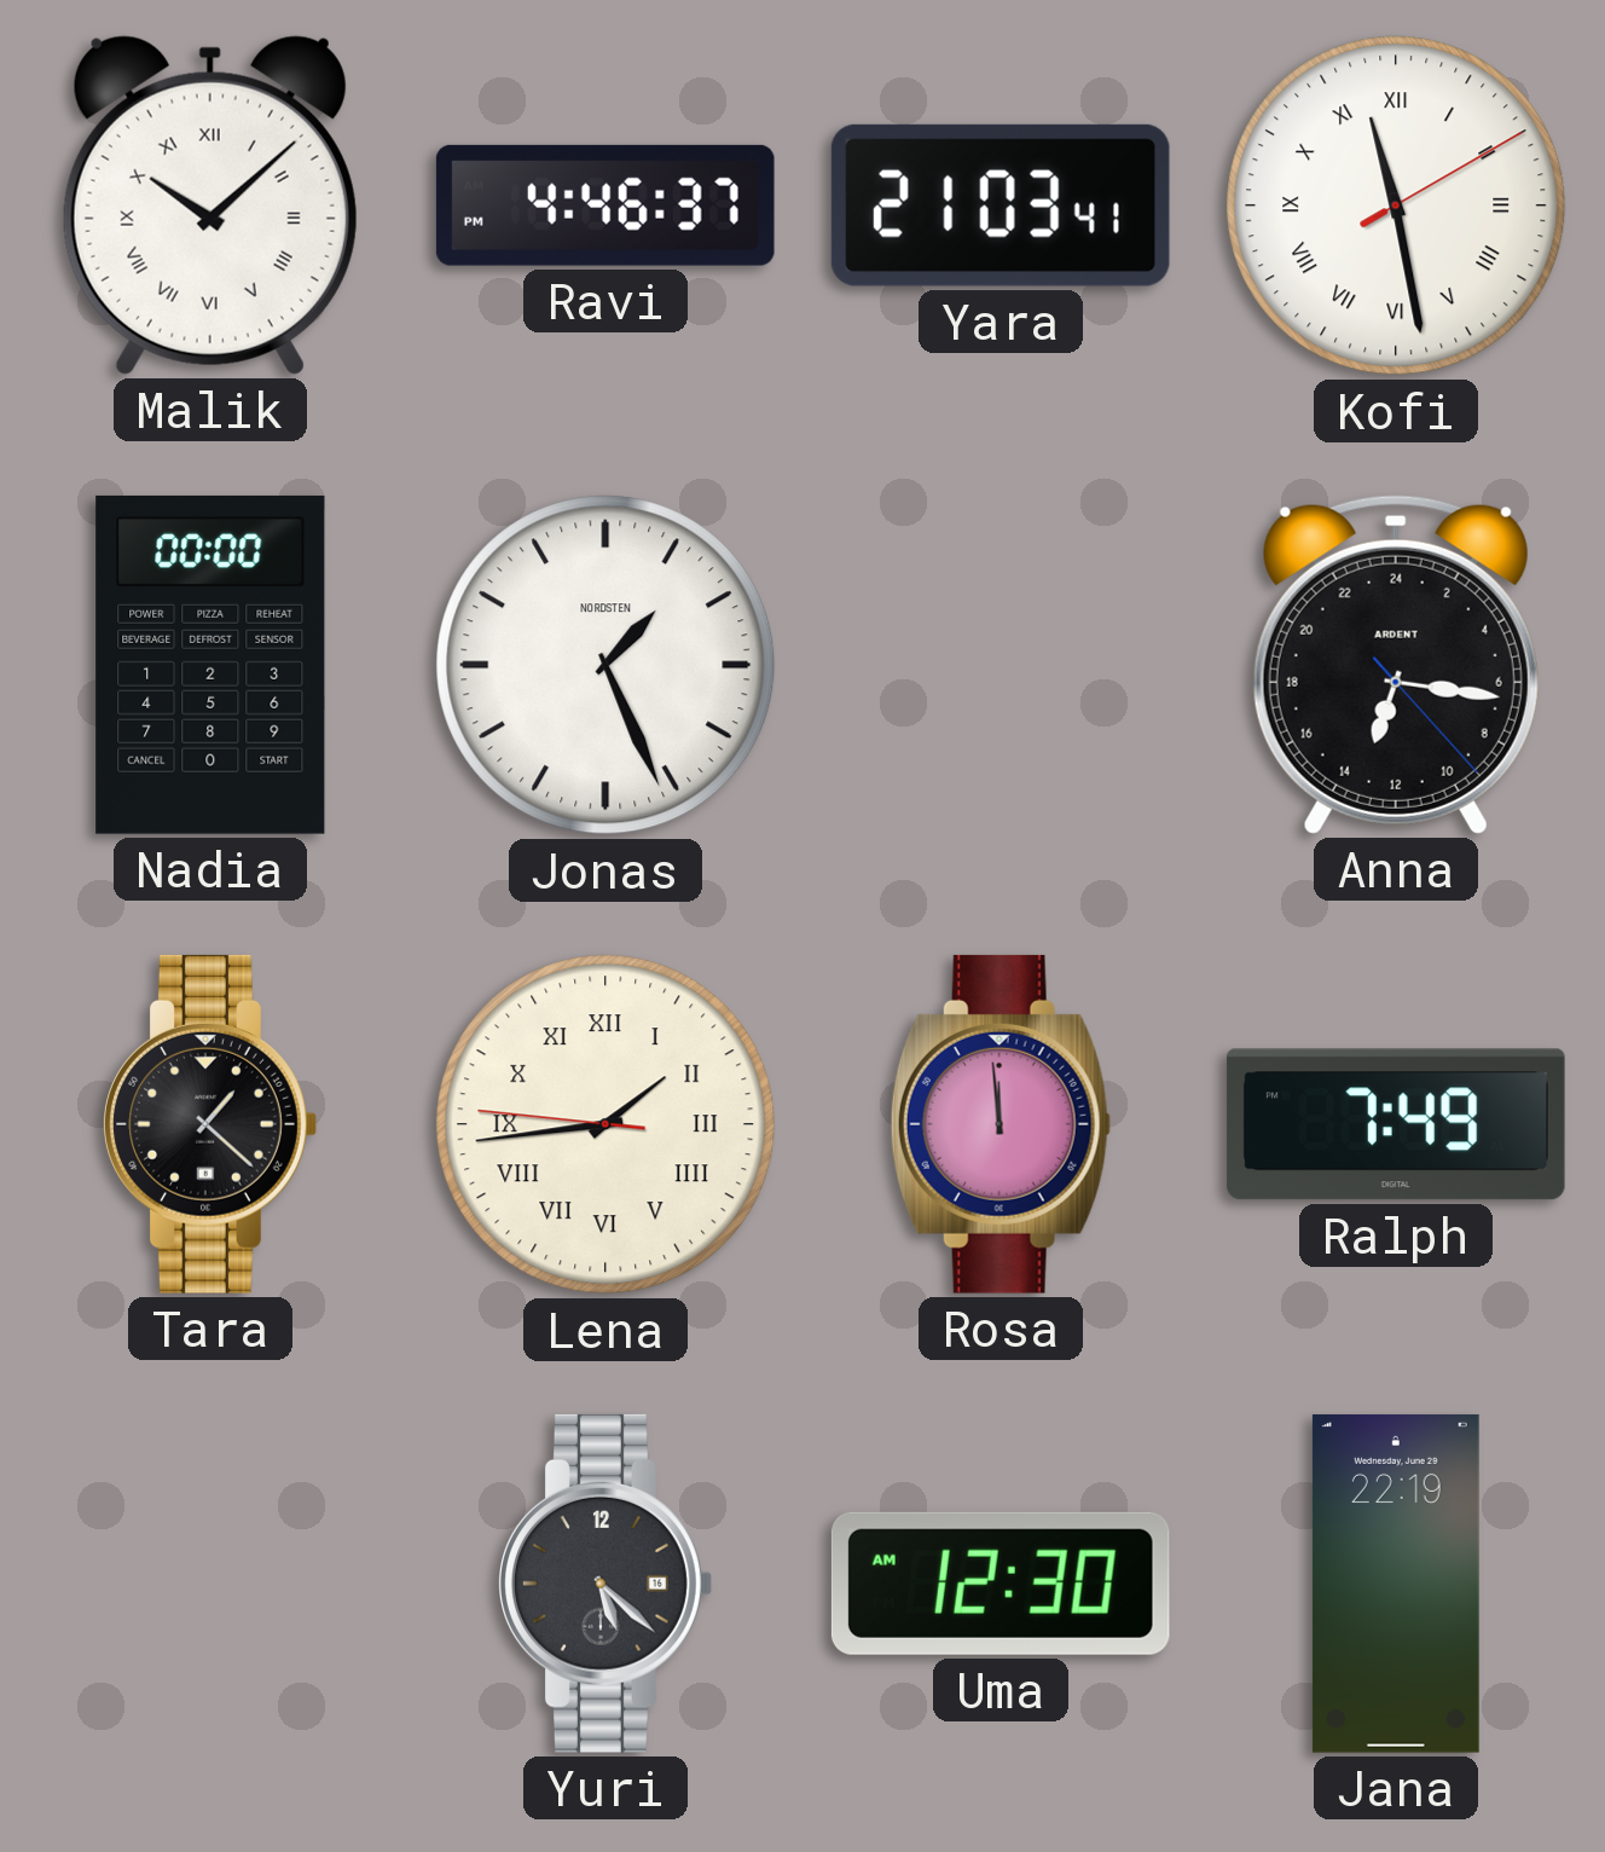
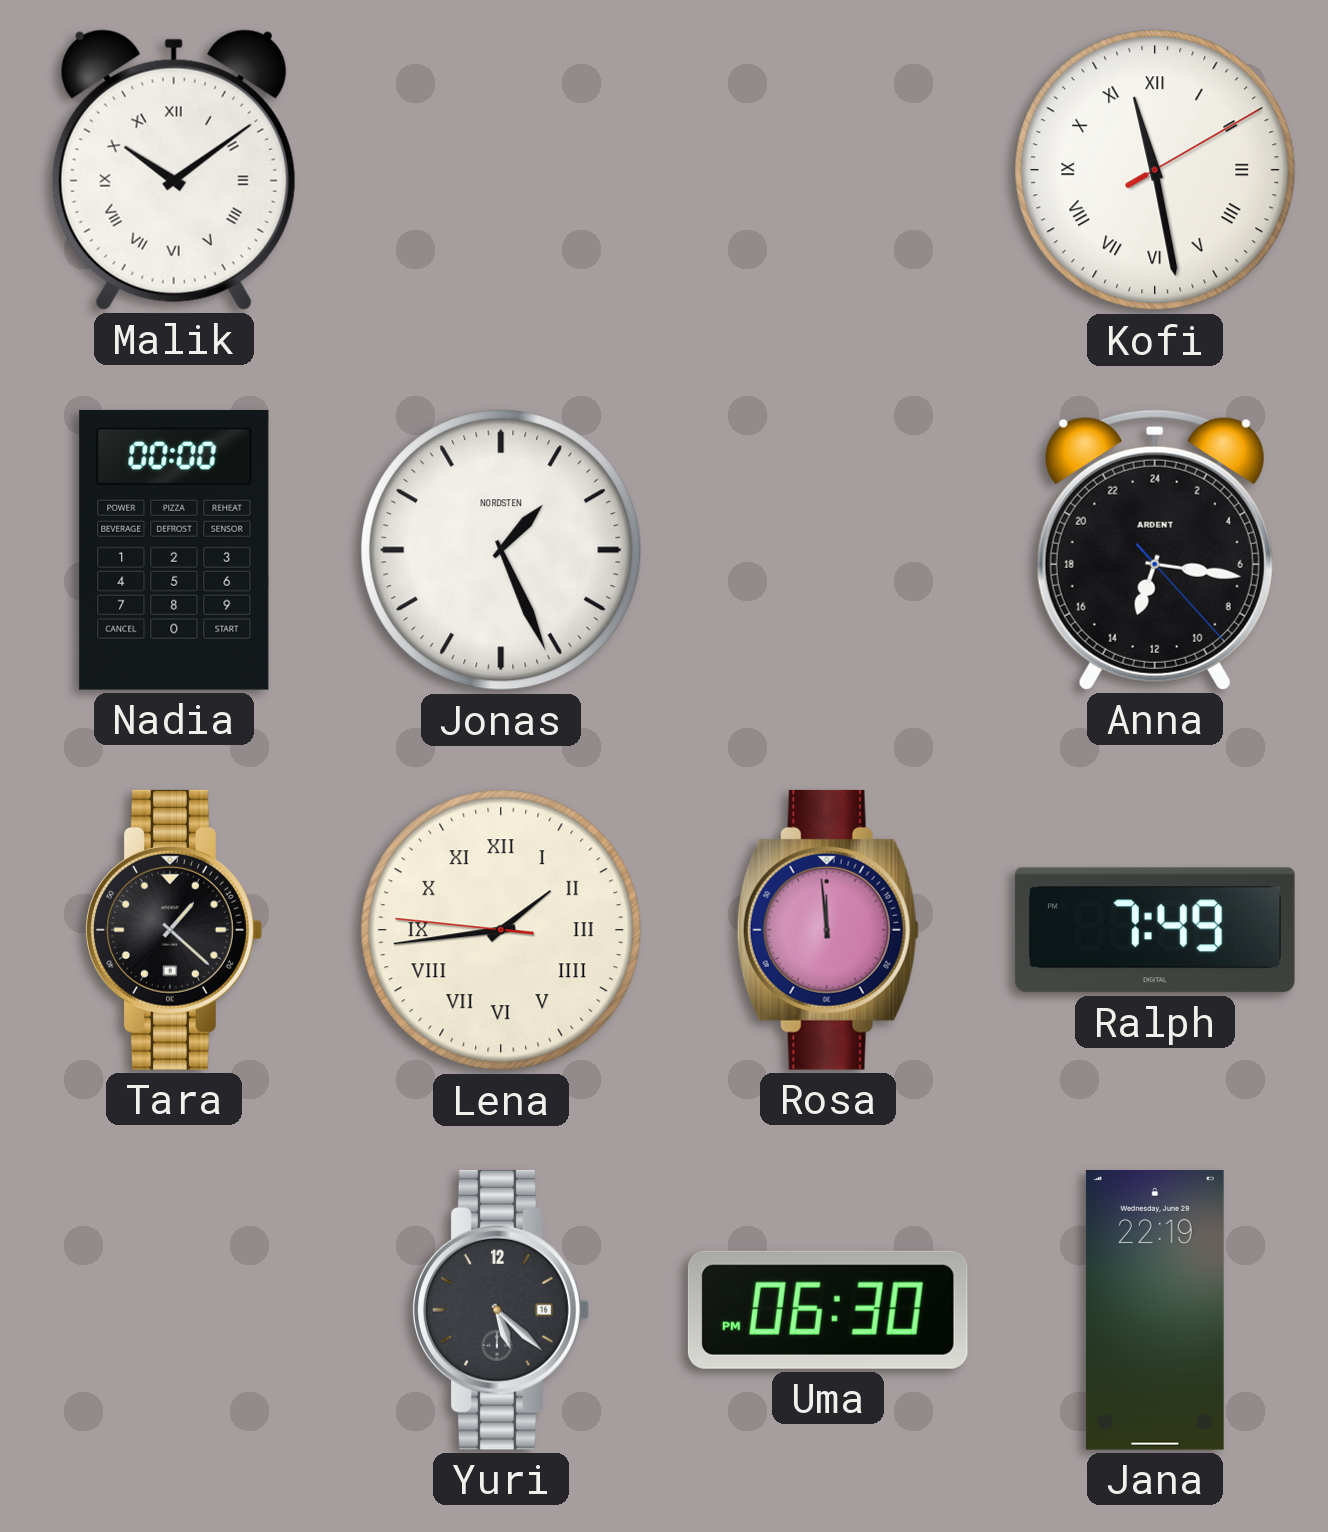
Malik: 10:08 -> 10:09 (174, 170)
Ravi: 4:46 -> none (606, 206)
Yara: 21:03 -> none (1001, 206)
Uma: 12:30 -> 06:30 (828, 1310)
